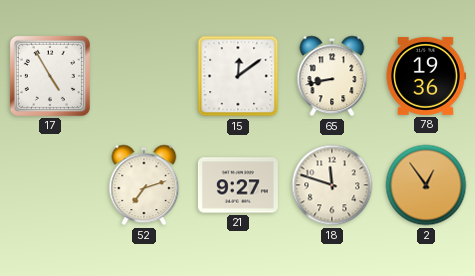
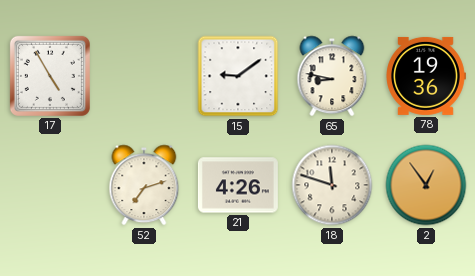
15: 12:09 -> 9:09 (238, 76)
65: 8:43 -> 8:47 (332, 76)
21: 9:27 -> 4:26 (238, 185)
